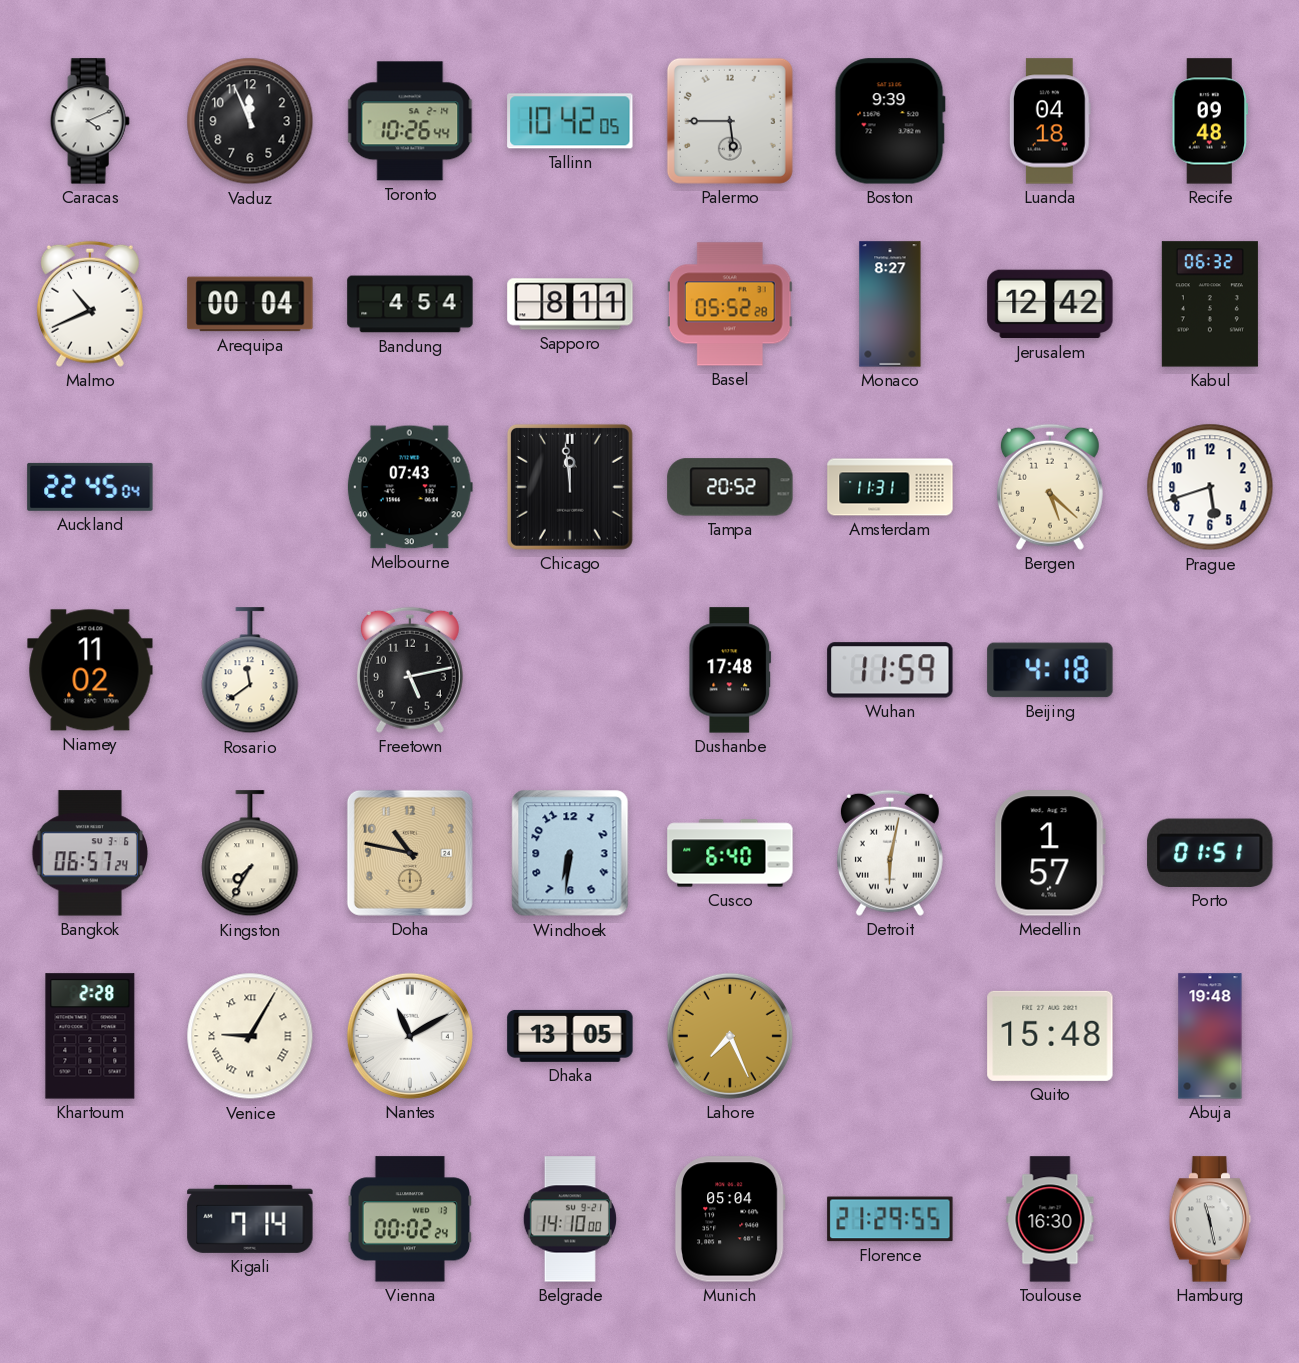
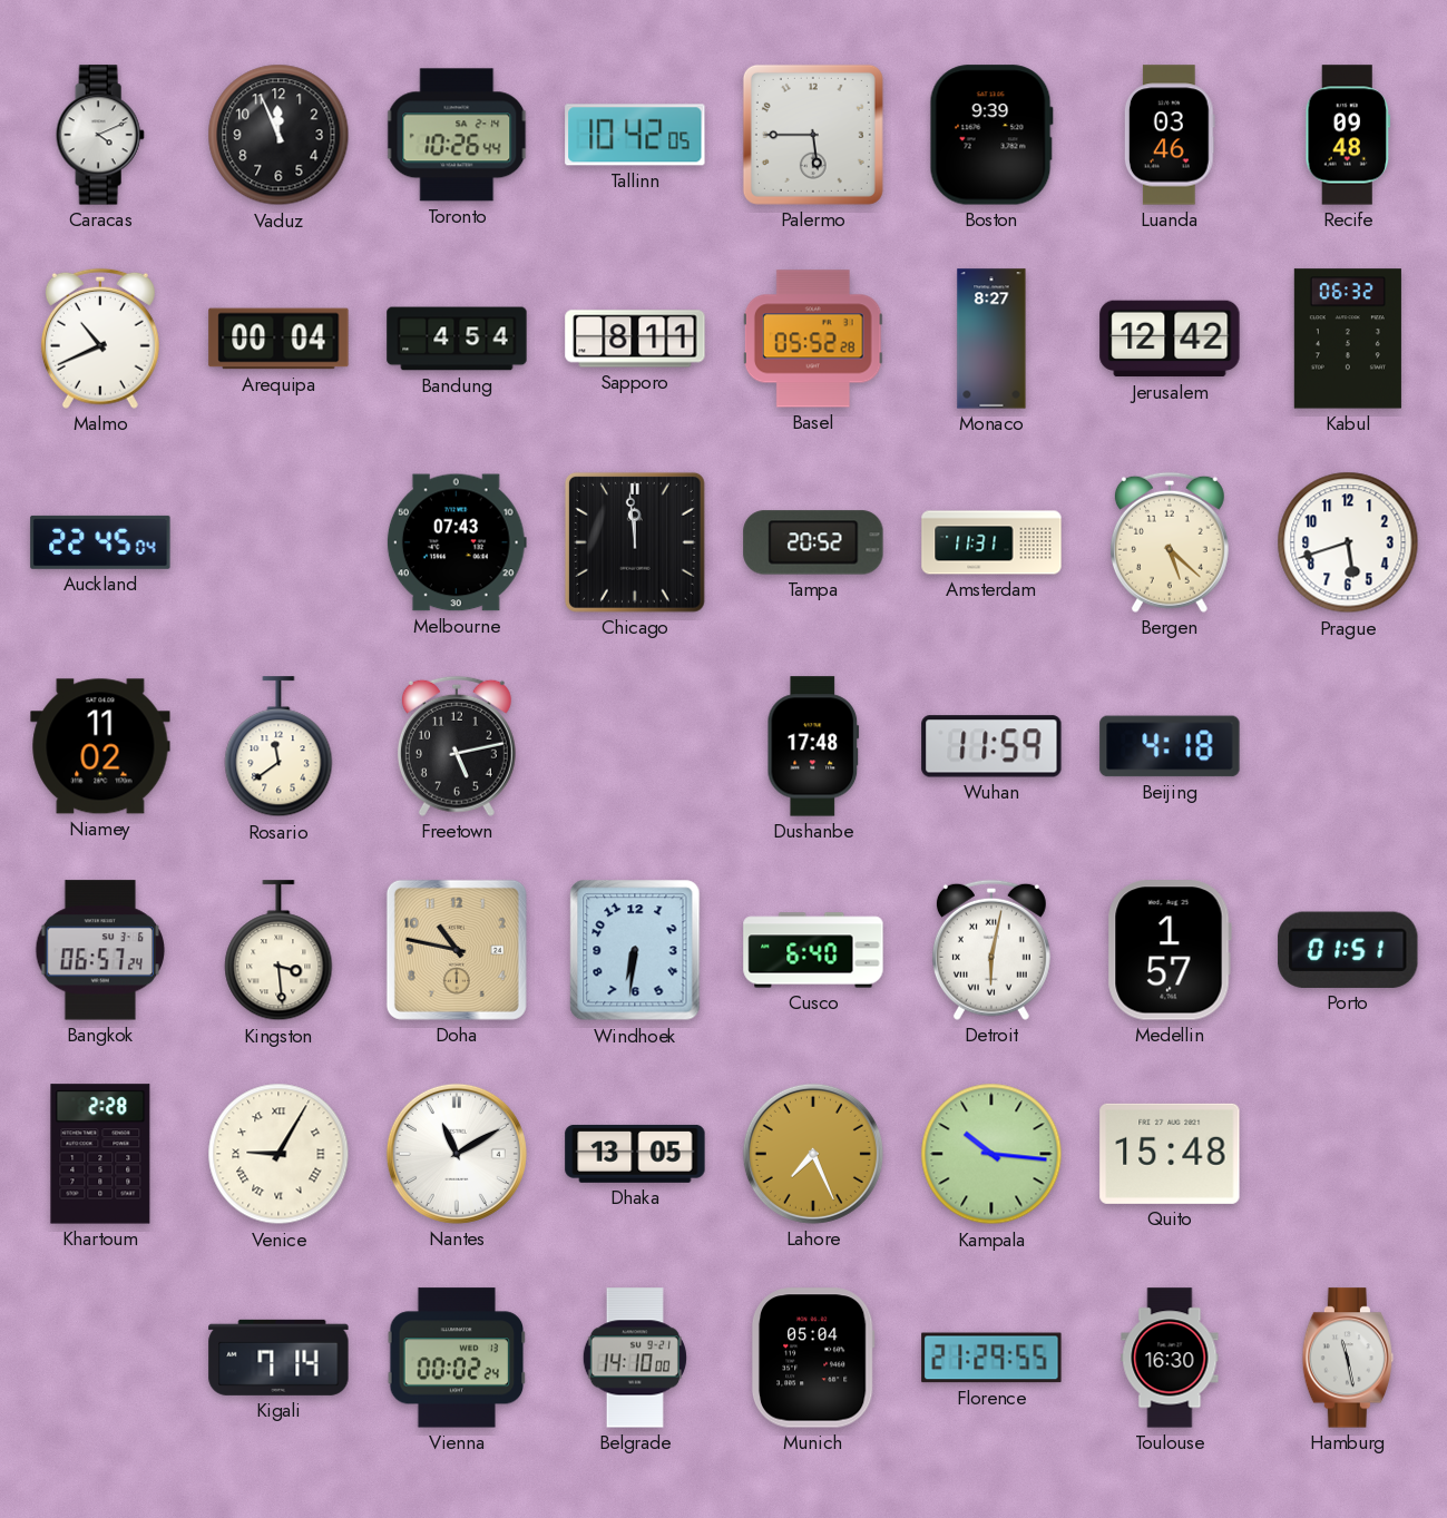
Luanda: 04:18 -> 03:46 (1170, 135)
Kingston: 7:35 -> 3:29 (278, 951)
Kampala: none -> 10:16 (991, 1154)
Abuja: 19:48 -> none (1210, 1036)
